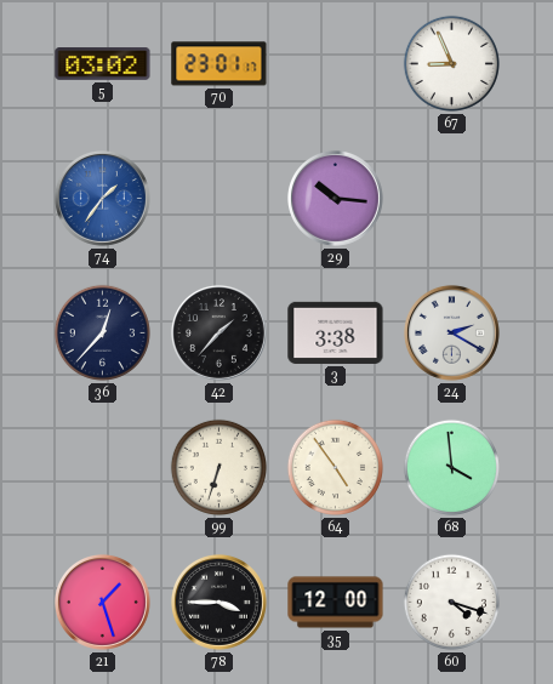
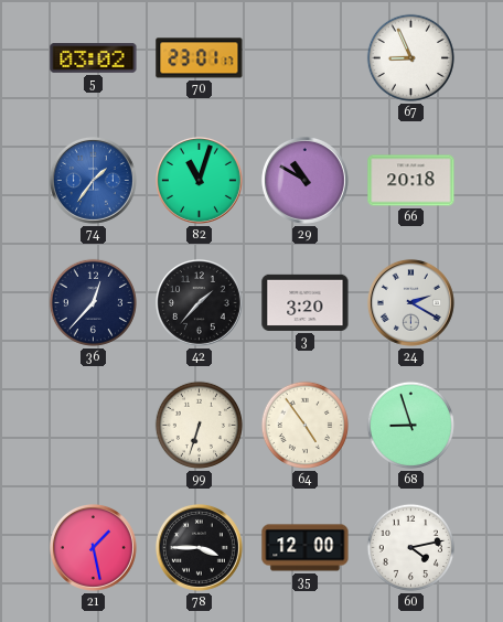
82: none -> 11:03 (199, 180)
29: 10:16 -> 10:50 (304, 180)
66: none -> 20:18 (411, 181)
3: 3:38 -> 3:20 (306, 302)
68: 3:59 -> 8:57 (410, 425)
21: 1:27 -> 1:28 (93, 547)
60: 4:18 -> 4:13 (410, 547)
